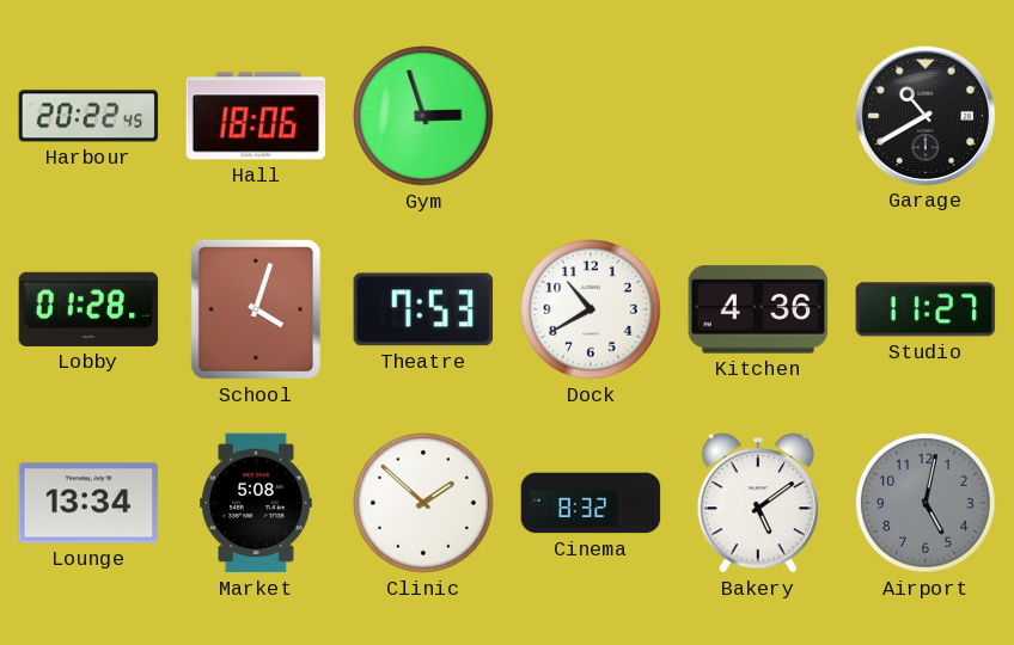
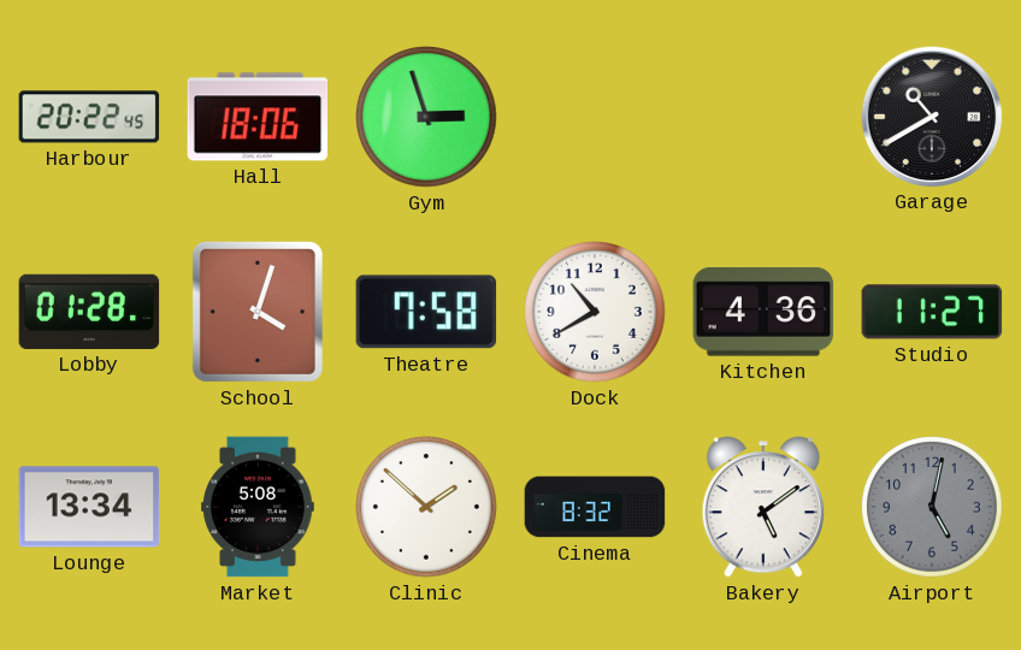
Theatre: 7:53 -> 7:58 (426, 312)
